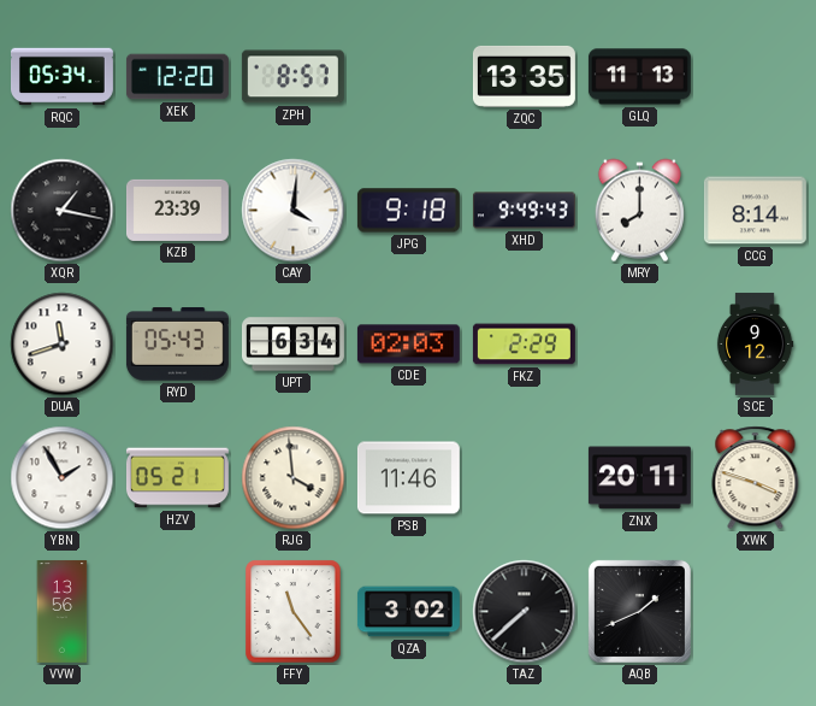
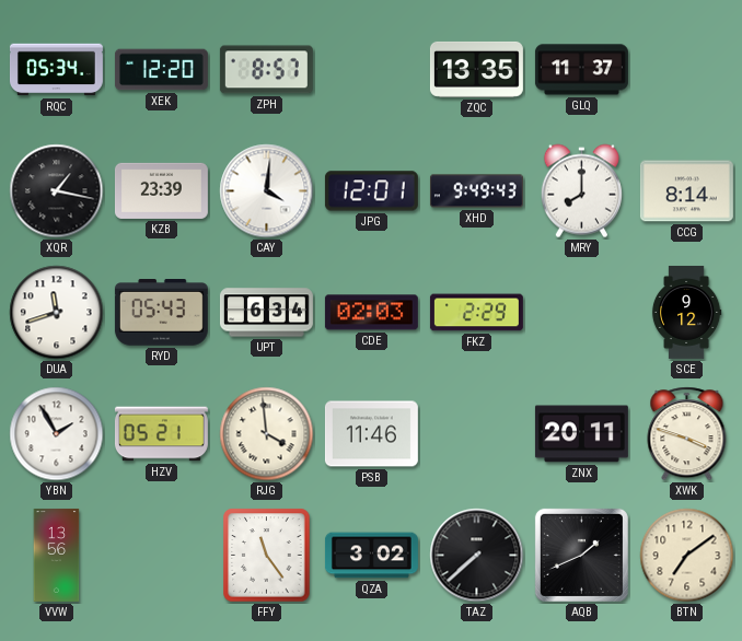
GLQ: 11:13 -> 11:37 (581, 70)
JPG: 9:18 -> 12:01 (371, 191)
BTN: none -> 7:09 (687, 556)
